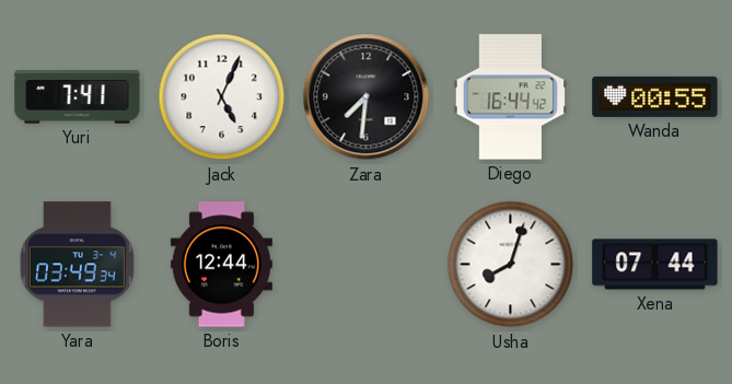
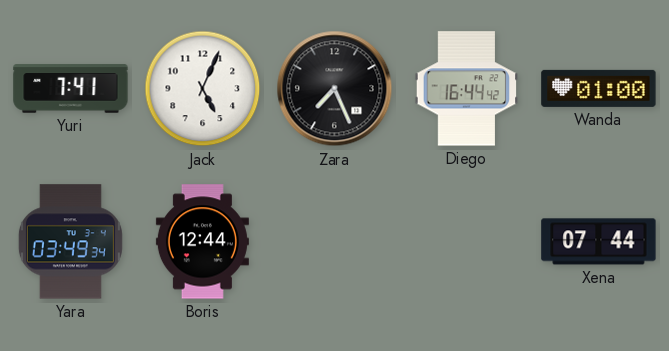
Zara: 7:31 -> 7:26 (335, 89)
Wanda: 00:55 -> 01:00 (599, 88)
Usha: 8:03 -> none (511, 265)
